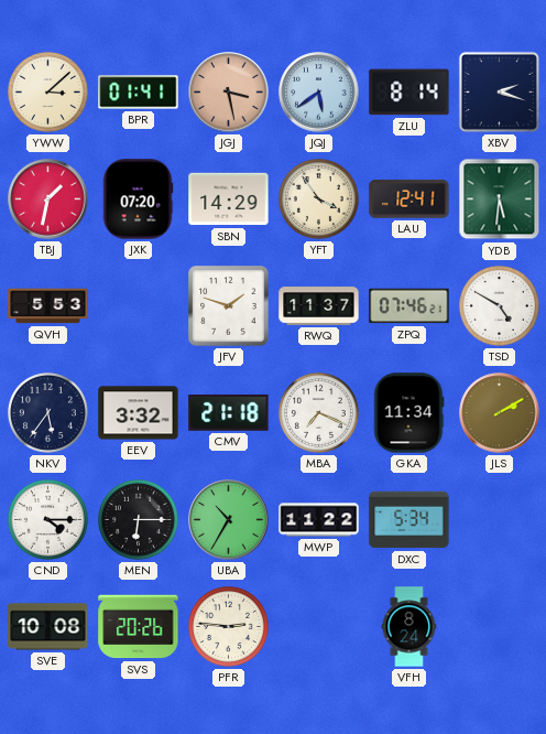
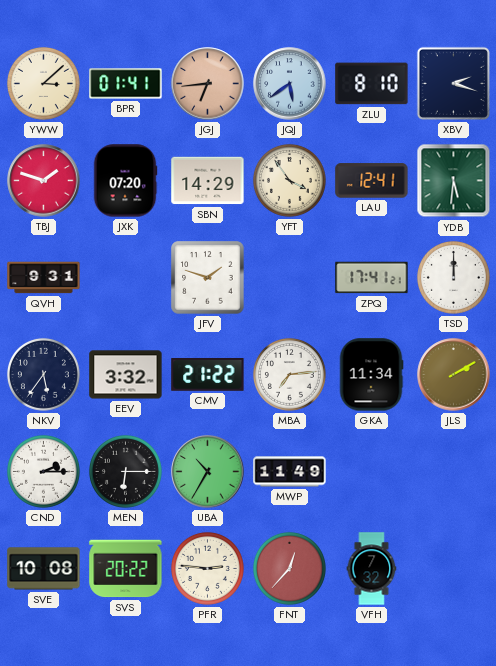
JGJ: 3:28 -> 6:44 (208, 84)
ZLU: 8:14 -> 8:10 (372, 84)
TBJ: 1:32 -> 1:48 (44, 181)
QVH: 5:53 -> 9:31 (44, 278)
RWQ: 11:37 -> none (319, 306)
ZPQ: 07:46 -> 17:41 (372, 278)
TSD: 4:50 -> 12:00 (453, 277)
CMV: 21:18 -> 21:22 (208, 375)
MBA: 7:19 -> 7:14 (289, 374)
CND: 4:15 -> 2:15 (43, 471)
MWP: 11:22 -> 11:49 (290, 472)
DXC: 5:34 -> none (409, 520)
SVS: 20:26 -> 20:22 (126, 569)
FNT: none -> 12:37 (289, 568)
VFH: 8:24 -> 7:32 (372, 569)
